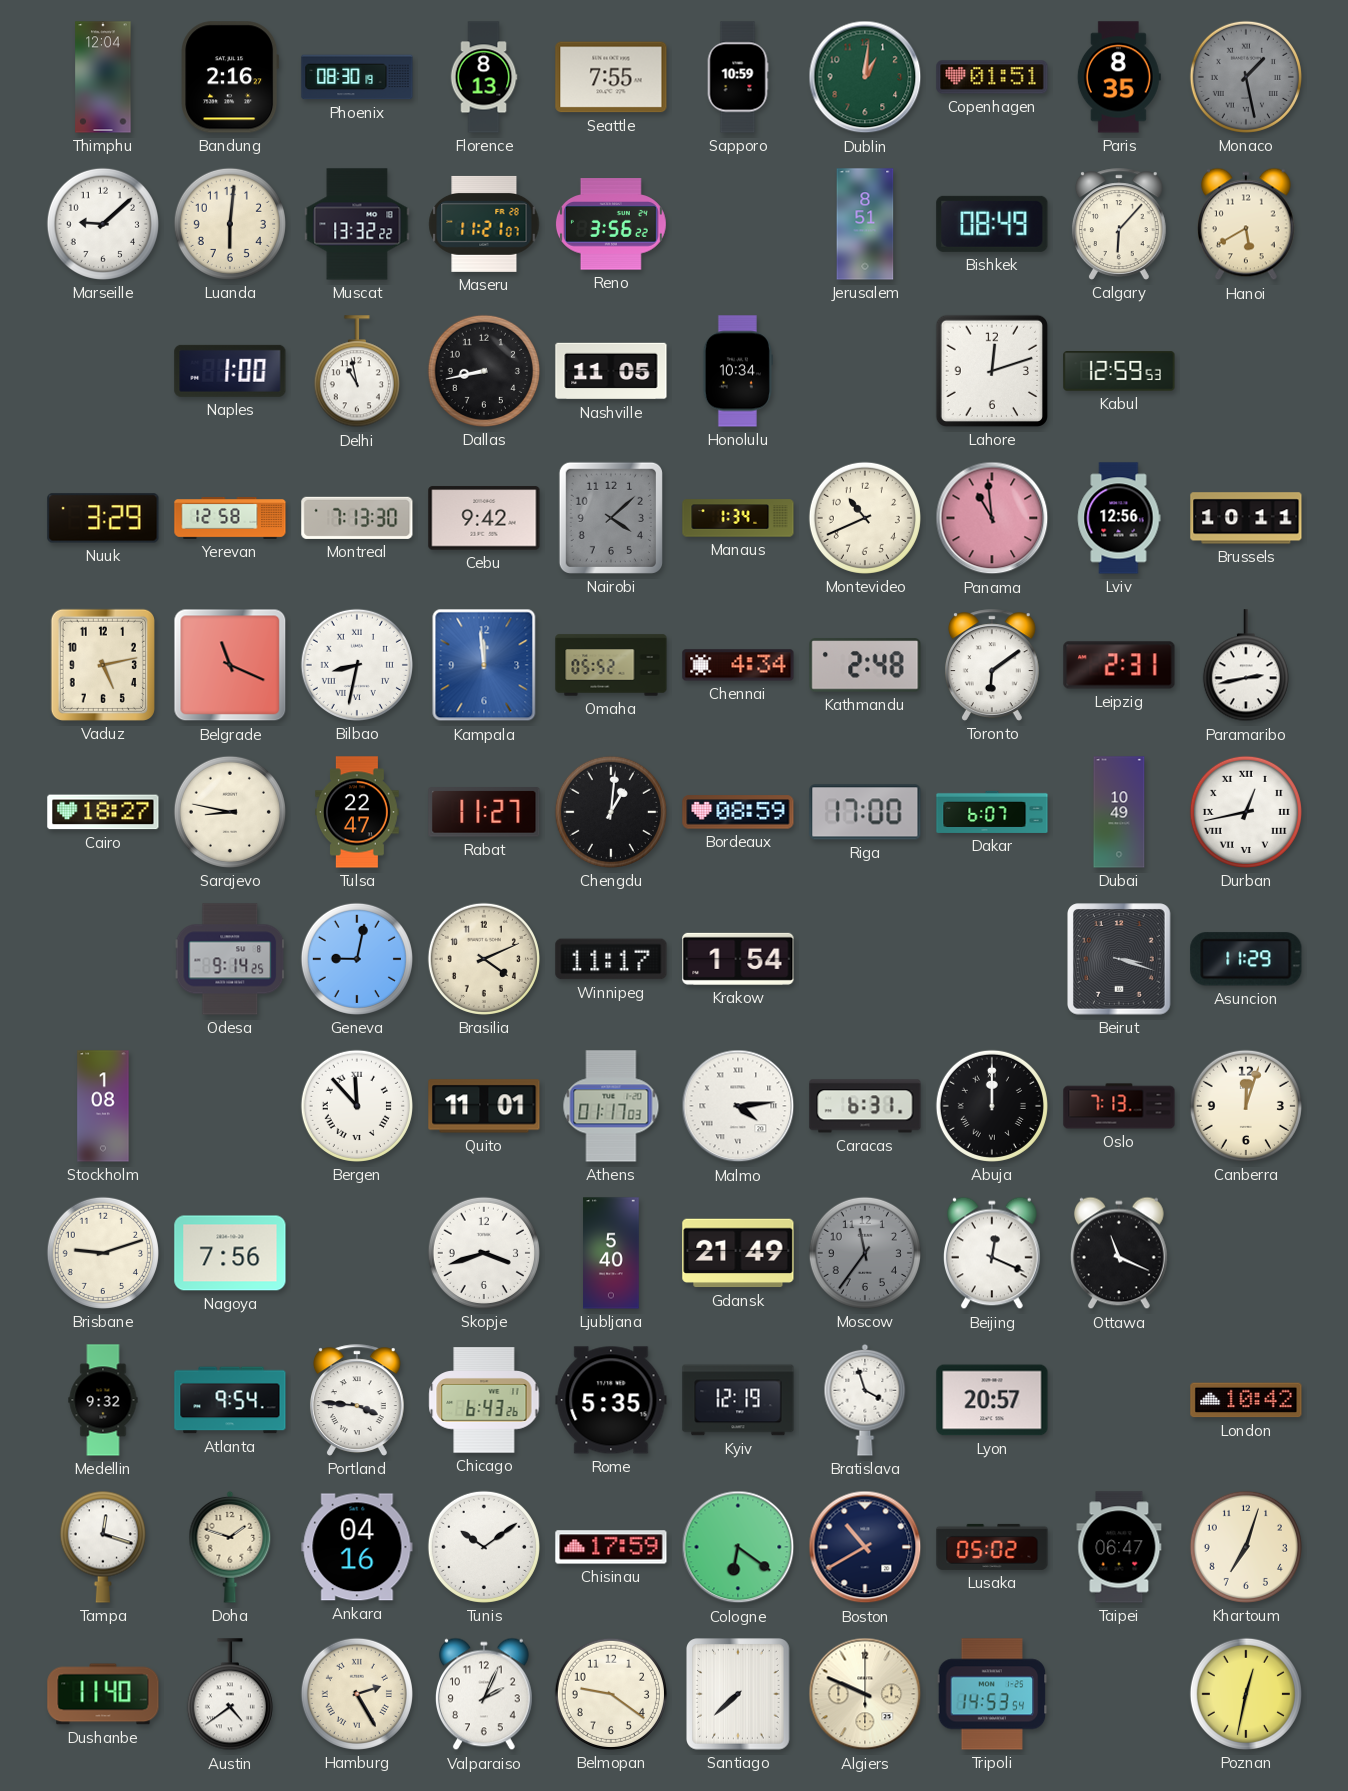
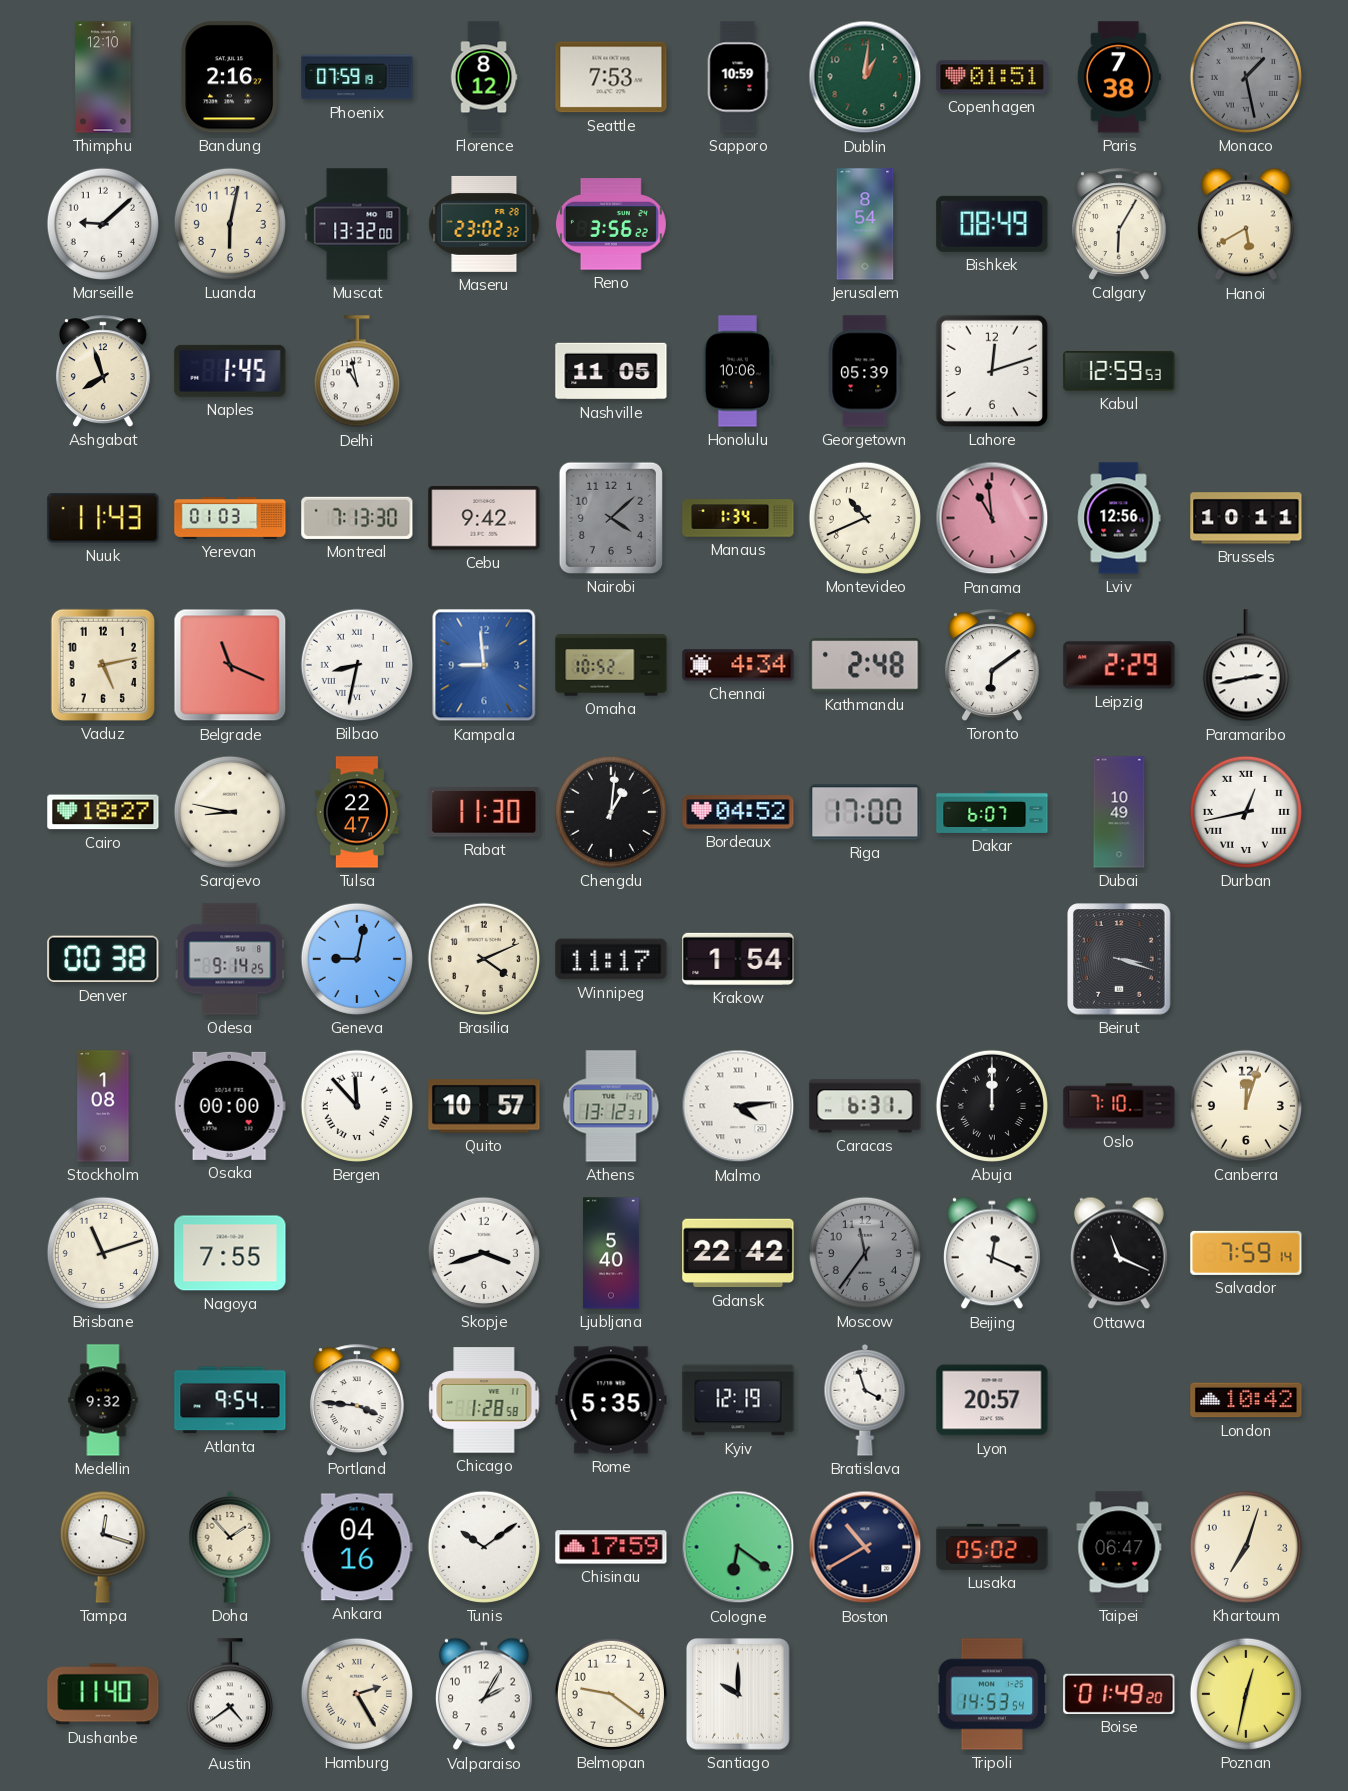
Thimphu: 12:04 -> 12:10 (103, 77)
Phoenix: 08:30 -> 07:59 (357, 77)
Florence: 8:13 -> 8:12 (484, 77)
Seattle: 7:55 -> 7:53 (611, 77)
Paris: 8:35 -> 7:38 (1119, 77)
Luanda: 6:01 -> 6:02 (230, 224)
Muscat: 13:32:22 -> 13:32:00 (357, 224)
Maseru: 11:21 -> 23:02 (484, 224)
Jerusalem: 8:51 -> 8:54 (865, 224)
Calgary: 6:07 -> 6:05 (1119, 224)
Ashgabat: none -> 7:57 (103, 371)
Naples: 1:00 -> 1:45 (230, 371)
Dallas: 8:43 -> none (484, 371)
Honolulu: 10:34 -> 10:06 (738, 371)
Georgetown: none -> 05:39 (865, 371)
Nuuk: 3:29 -> 11:43 (103, 518)
Yerevan: 12:58 -> 01:03 (230, 519)
Kampala: 11:59 -> 8:59 (484, 665)
Omaha: 05:52 -> 10:52 (611, 665)
Leipzig: 2:31 -> 2:29 (1119, 665)
Rabat: 11:27 -> 11:30 (484, 812)
Bordeaux: 08:59 -> 04:52 (738, 812)
Denver: none -> 00:38 (103, 959)
Asuncion: 11:29 -> none (1246, 959)
Osaka: none -> 00:00 (230, 1106)
Quito: 11:01 -> 10:57 (484, 1106)
Athens: 01:17 -> 13:12 (611, 1106)
Oslo: 7:13 -> 7:10 (1119, 1106)
Brisbane: 9:12 -> 11:12 (103, 1253)
Nagoya: 7:56 -> 7:55 (230, 1253)
Gdansk: 21:49 -> 22:42 (738, 1253)
Salvador: none -> 7:59 (1246, 1253)
Chicago: 6:43 -> 1:28 (484, 1400)
Doha: 1:48 -> 1:53 (230, 1547)
Valparaiso: 2:04 -> 2:05 (484, 1694)
Santiago: 7:38 -> 10:00 (739, 1694)
Algiers: 9:49 -> none (865, 1694)
Boise: none -> 01:49 (1119, 1694)
